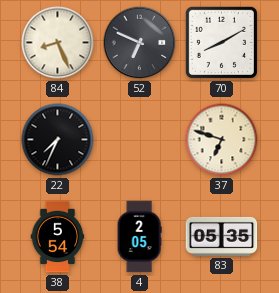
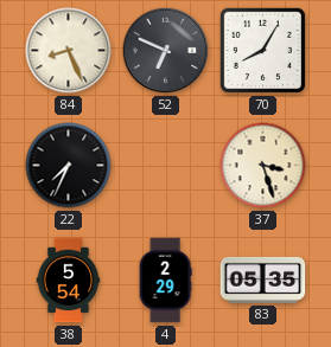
70: 8:10 -> 8:05 (262, 50)
37: 6:48 -> 3:27 (263, 166)
4: 2:05 -> 2:29 (165, 281)
